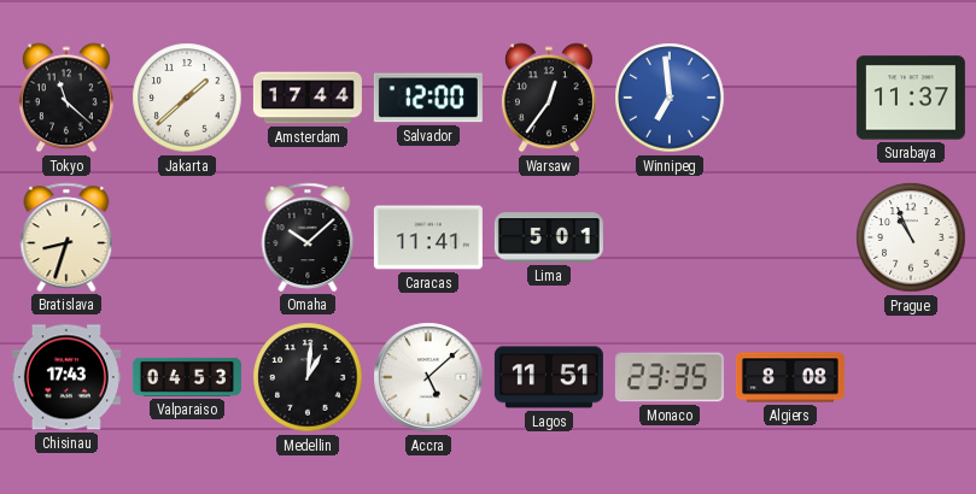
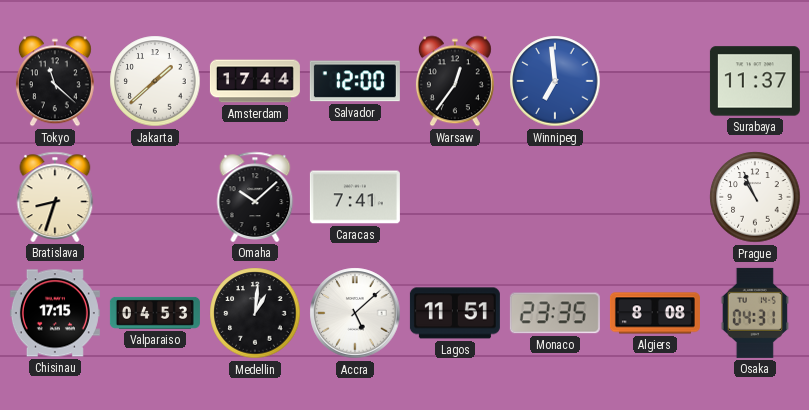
Caracas: 11:41 -> 7:41 (355, 197)
Lima: 5:01 -> none (549, 237)
Chisinau: 17:43 -> 17:15 (55, 313)
Osaka: none -> 04:31 (755, 313)
